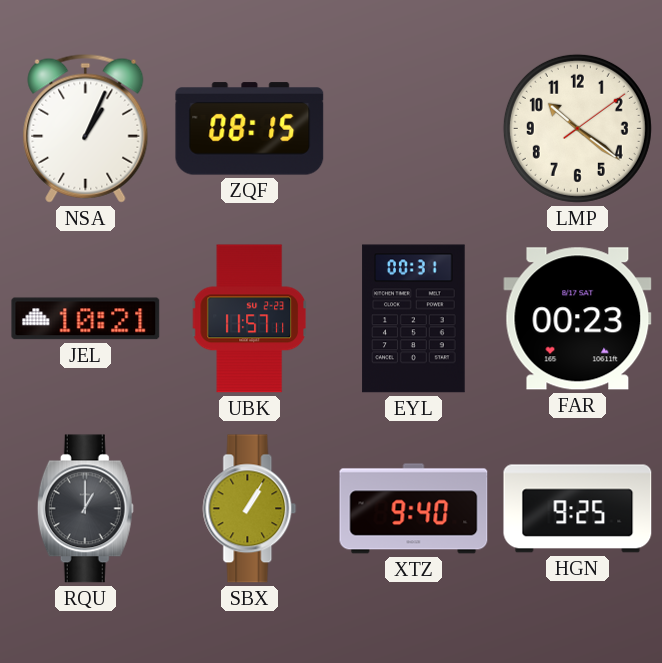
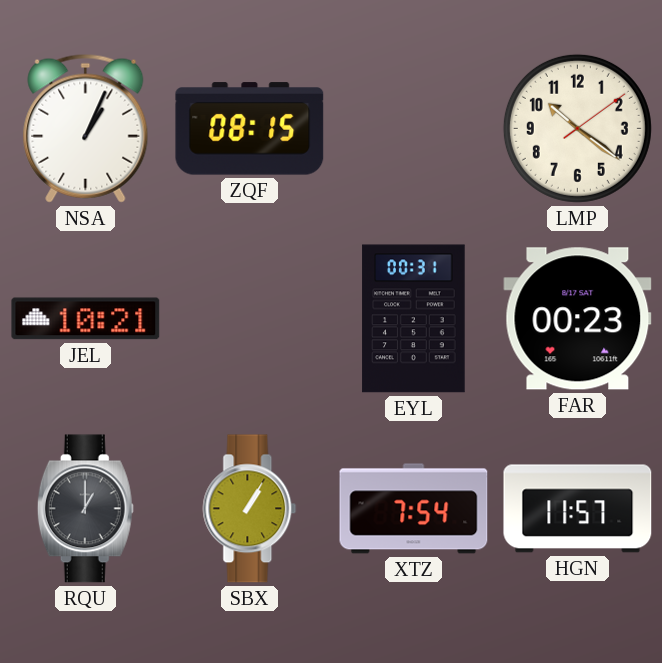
UBK: 11:57 -> none (249, 319)
XTZ: 9:40 -> 7:54 (414, 509)
HGN: 9:25 -> 11:57 (578, 509)
